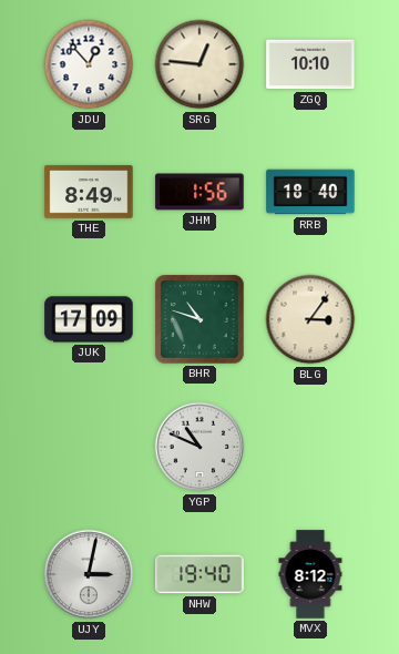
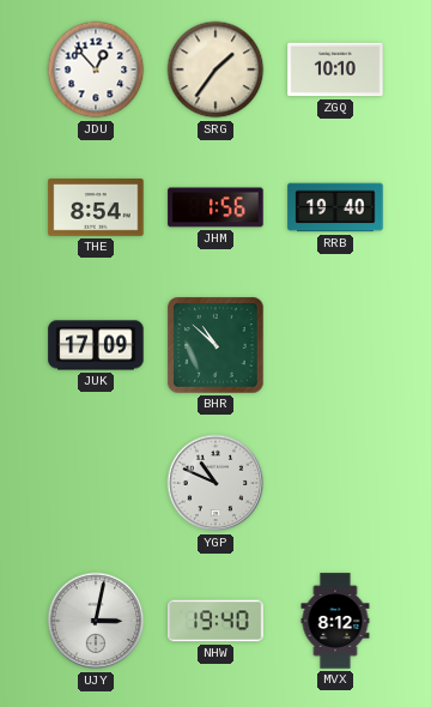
SRG: 12:46 -> 1:36 (215, 70)
THE: 8:49 -> 8:54 (96, 207)
RRB: 18:40 -> 19:40 (335, 207)
BHR: 10:48 -> 10:52 (215, 345)
BLG: 3:06 -> none (310, 319)
